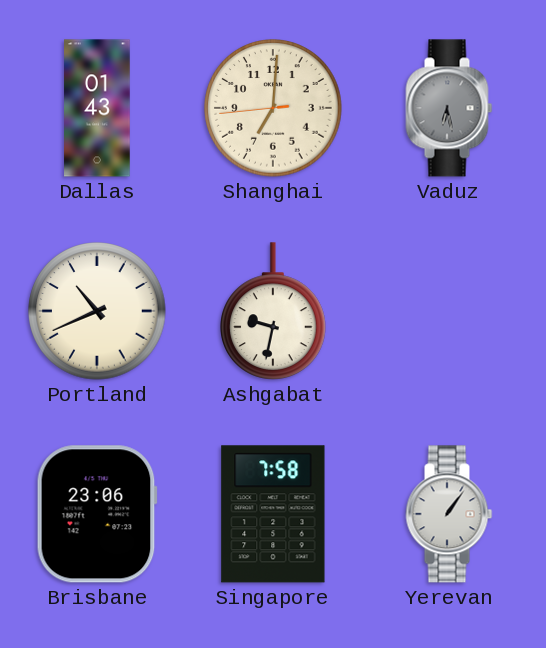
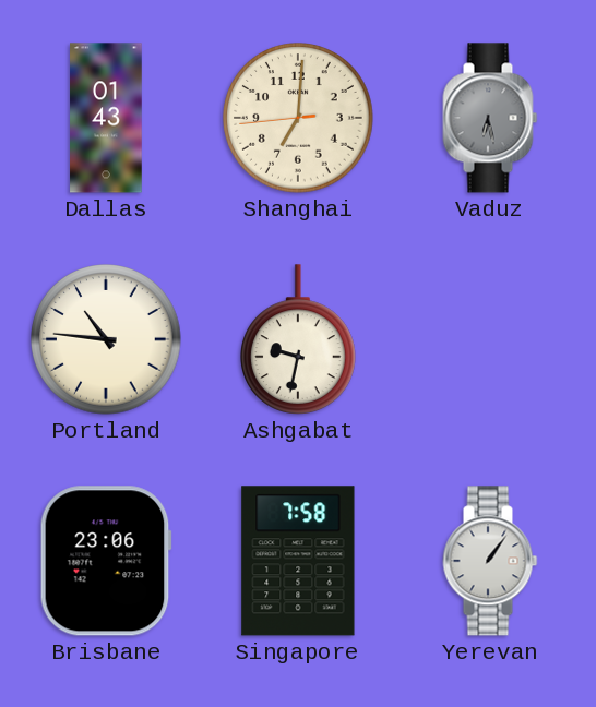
Portland: 10:41 -> 10:46 (106, 339)
